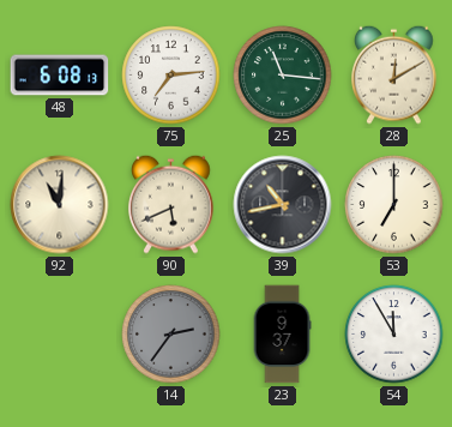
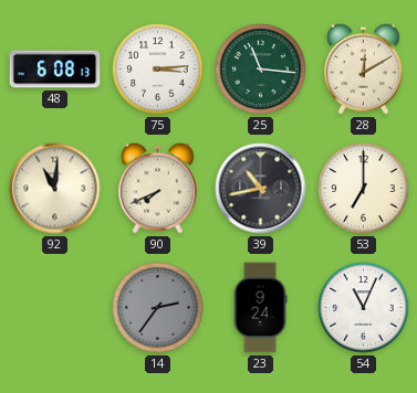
75: 7:14 -> 3:14 (158, 70)
90: 5:41 -> 7:41 (158, 188)
23: 9:37 -> 9:24 (260, 308)
54: 11:55 -> 11:04 (364, 308)
